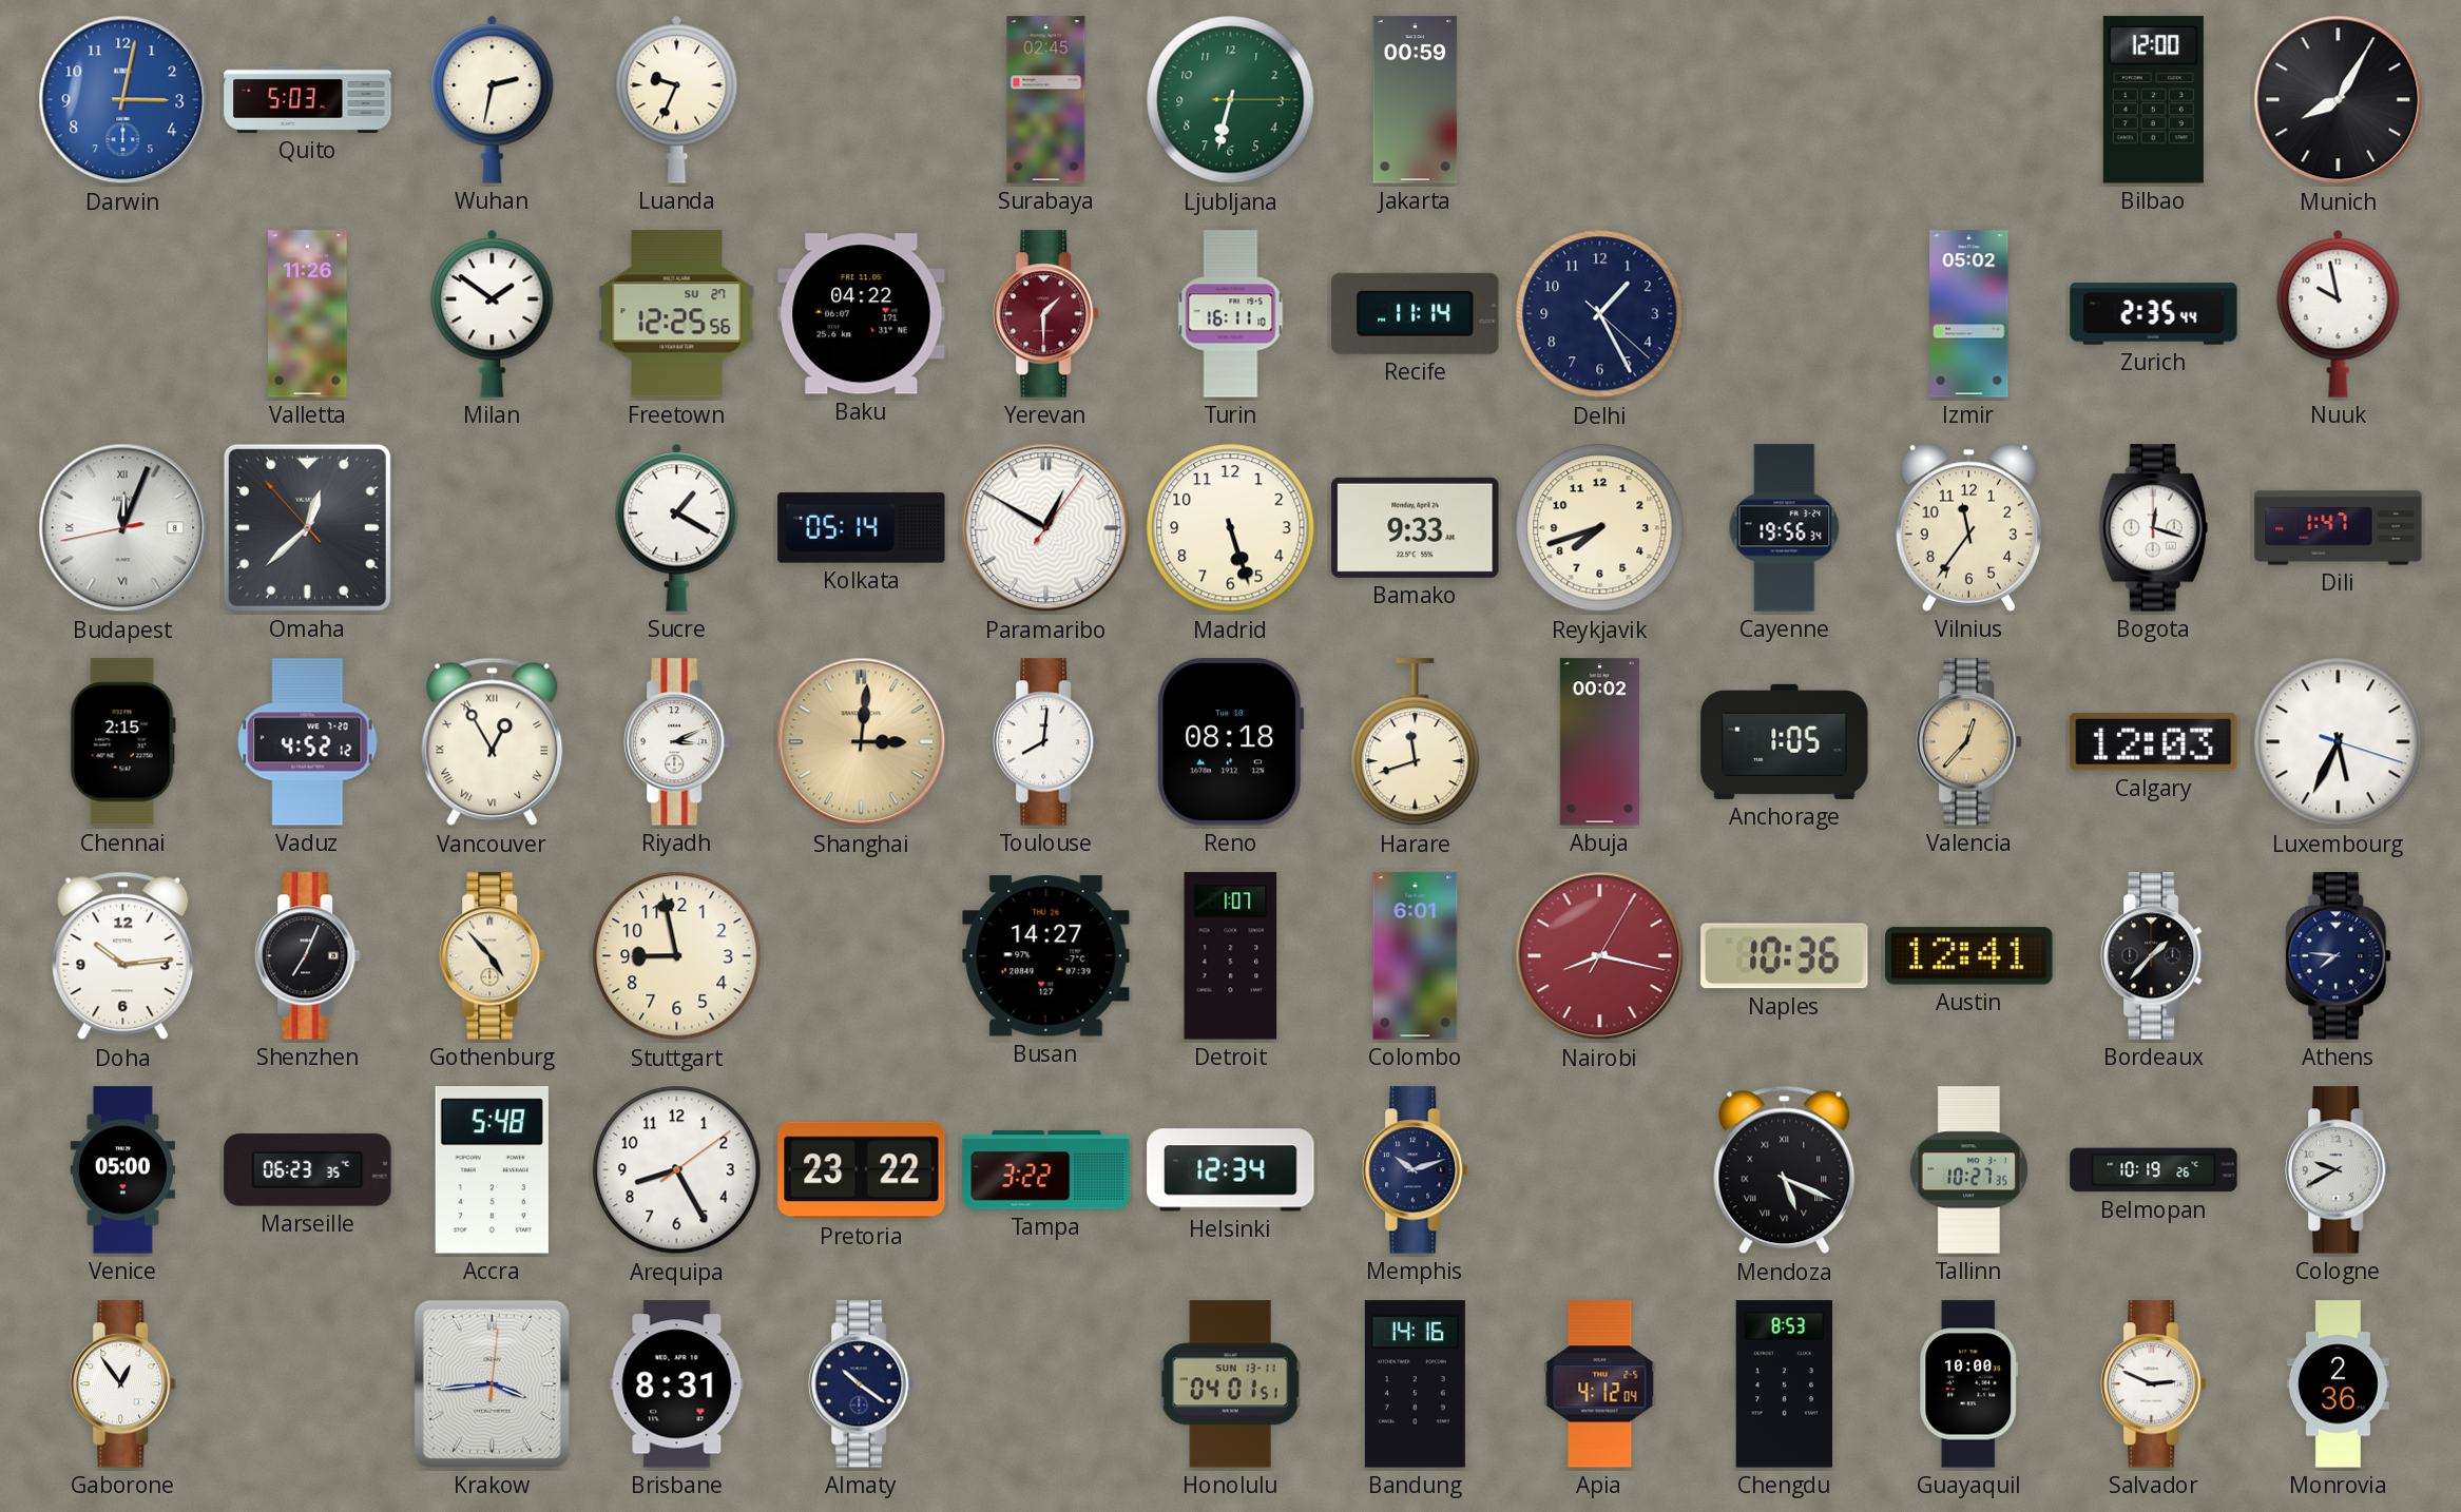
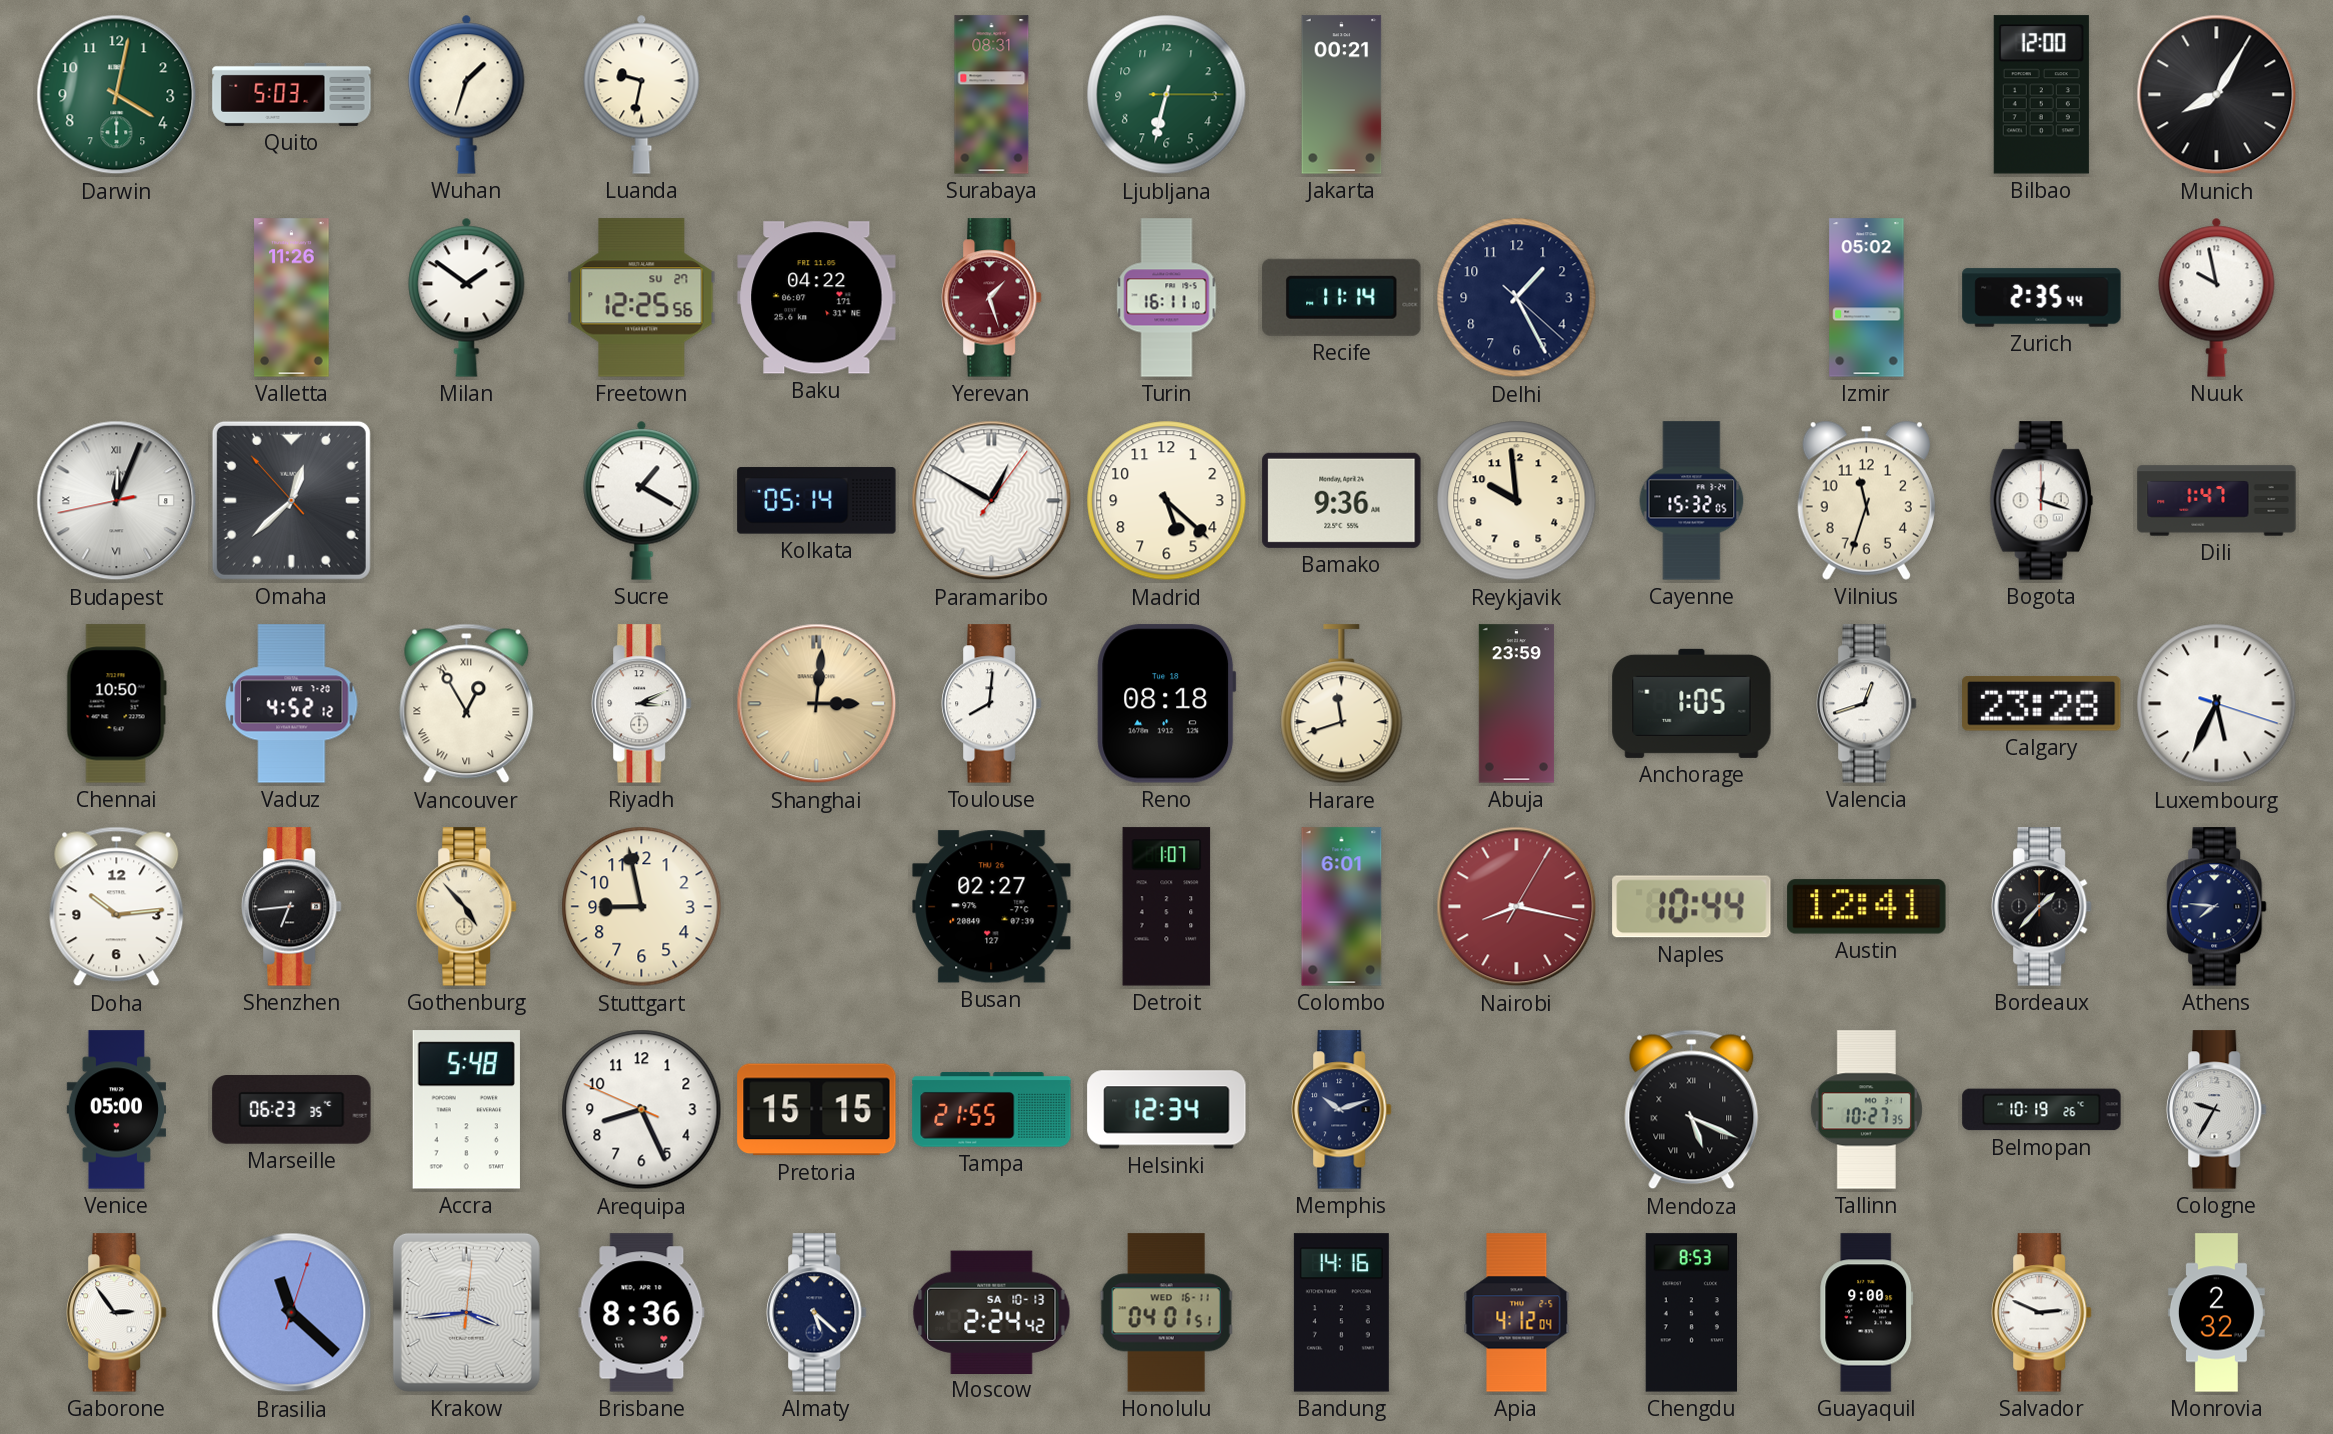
Darwin: 3:02 -> 4:02 (117, 95)
Darwin dial: blue -> green (117, 95)
Wuhan: 2:32 -> 1:33 (467, 94)
Luanda: 9:34 -> 9:32 (642, 94)
Surabaya: 02:45 -> 08:31 (992, 95)
Jakarta: 00:59 -> 00:21 (1342, 95)
Yerevan: 1:30 -> 1:27 (992, 298)
Madrid: 5:27 -> 5:22 (1167, 501)
Bamako: 9:33 -> 9:36 (1342, 500)
Reykjavik: 7:42 -> 9:59 (1517, 501)
Cayenne: 19:56 -> 15:32 (1692, 501)
Vilnius: 11:36 -> 11:33 (1866, 500)
Chennai: 2:15 -> 10:50 (116, 704)
Abuja: 00:02 -> 23:59 (1516, 704)
Valencia: 12:37 -> 12:42 (1867, 704)
Valencia dial: champagne -> white (1867, 704)
Calgary: 12:03 -> 23:28 (2042, 704)
Shenzhen: 7:04 -> 6:44 (292, 907)
Busan: 14:27 -> 02:27 (992, 907)
Naples: 10:36 -> 10:44 (1692, 907)
Arequipa: 8:25:09 -> 8:25:49 (642, 1110)
Pretoria: 23:22 -> 15:15 (817, 1110)
Tampa: 3:22 -> 21:55 (992, 1110)
Cologne: 9:40 -> 9:35 (2217, 1110)
Gaborone: 12:54 -> 2:54 (117, 1313)
Brasilia: none -> 11:22 (292, 1313)
Brisbane: 8:31 -> 8:36 (642, 1313)
Almaty: 10:21 -> 5:22 (817, 1313)
Moscow: none -> 2:24 (992, 1312)
Honolulu date: SUN 13-11 -> WED 16-11 (1166, 1313)
Guayaquil: 10:00 -> 9:00 (1867, 1313)
Monrovia: 2:36 -> 2:32 (2216, 1313)
